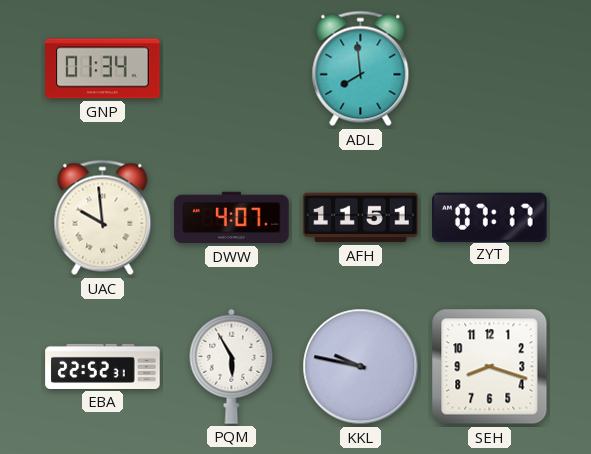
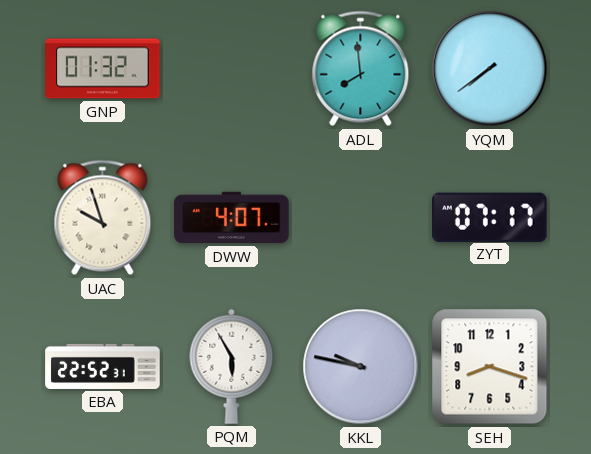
GNP: 01:34 -> 01:32 (103, 69)
YQM: none -> 7:39 (490, 69)
UAC: 9:59 -> 9:57 (103, 218)
AFH: 11:51 -> none (361, 218)
